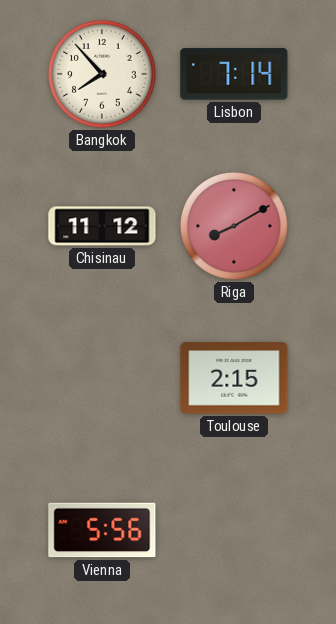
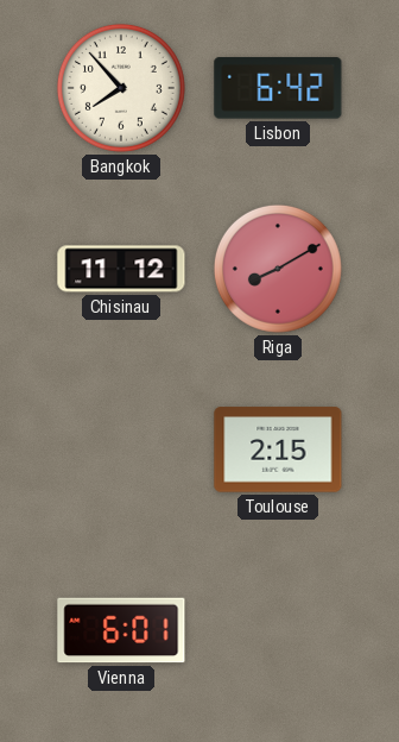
Lisbon: 7:14 -> 6:42 (278, 88)
Vienna: 5:56 -> 6:01 (121, 630)
